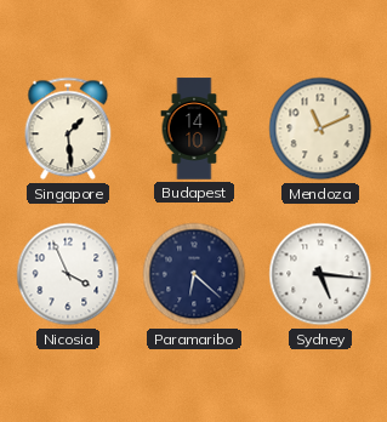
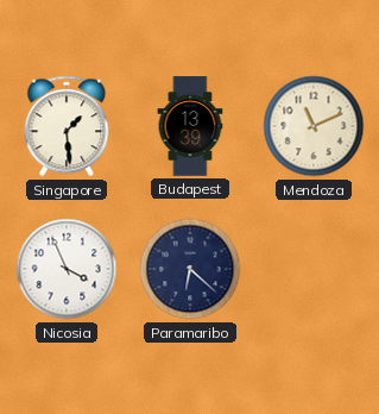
Budapest: 14:10 -> 13:39 (190, 126)
Sydney: 5:16 -> none (320, 274)
